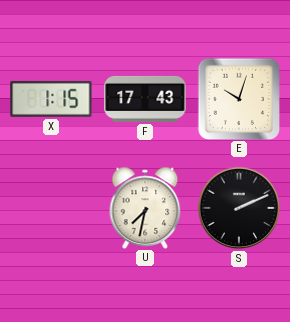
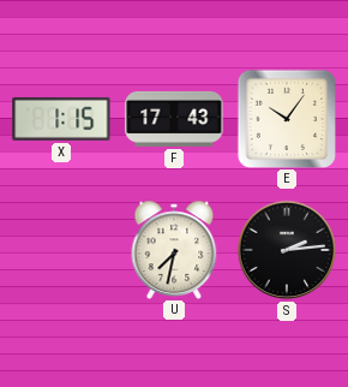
E: 10:03 -> 10:06 (286, 118)
S: 2:11 -> 2:14 (287, 250)
